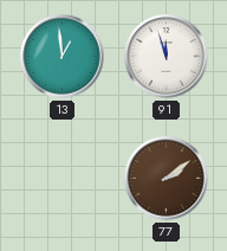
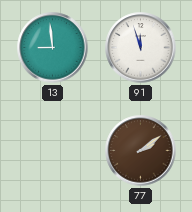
13: 12:59 -> 8:59 (53, 48)
